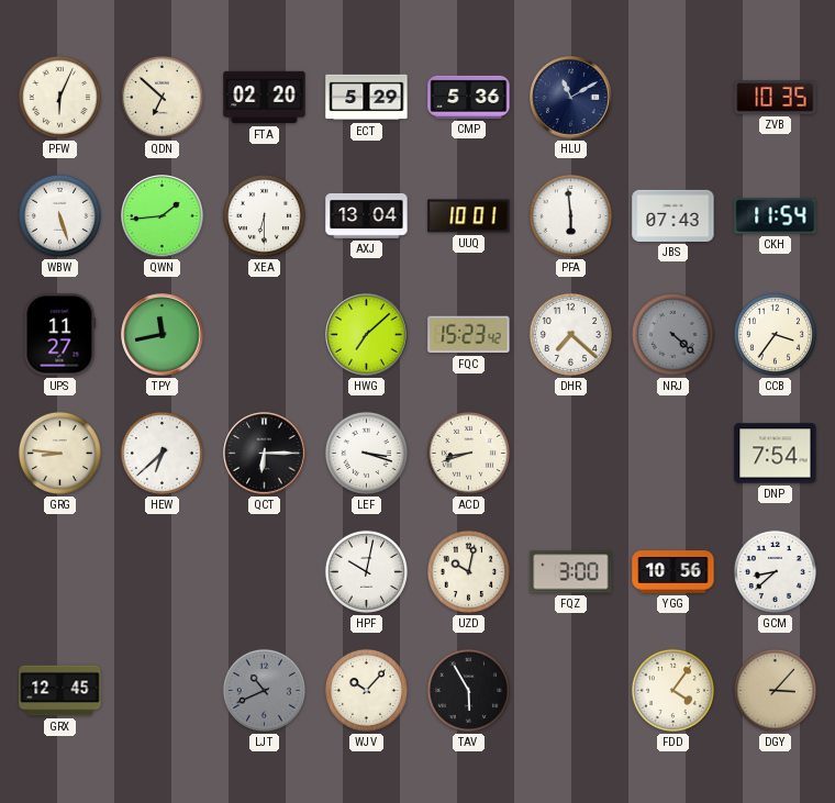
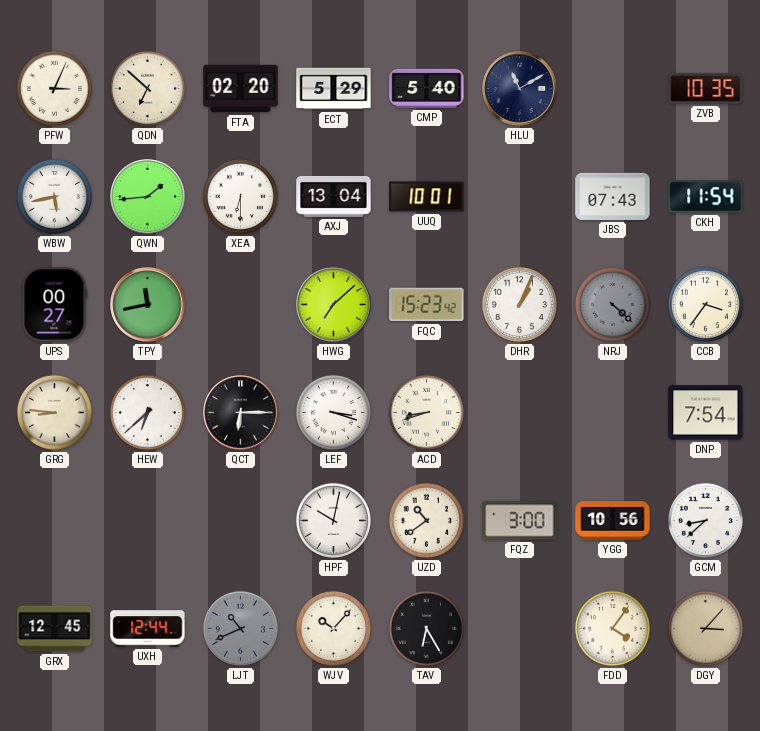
PFW: 6:04 -> 3:04 (54, 88)
CMP: 5:36 -> 5:40 (427, 88)
WBW: 5:27 -> 5:43 (54, 196)
PFA: 5:59 -> none (570, 215)
UPS: 11:27 -> 00:27 (54, 305)
DHR: 7:22 -> 1:04 (519, 304)
UZD: 10:02 -> 10:39 (426, 520)
UXH: none -> 12:44 (148, 629)
TAV: 5:55 -> 6:25 (426, 628)
